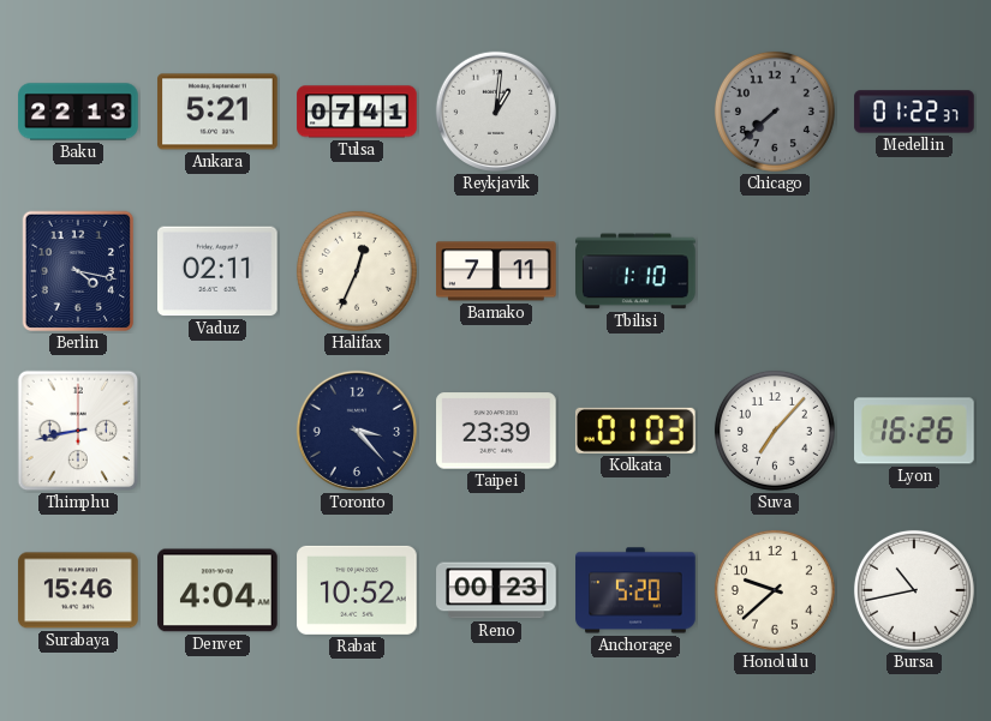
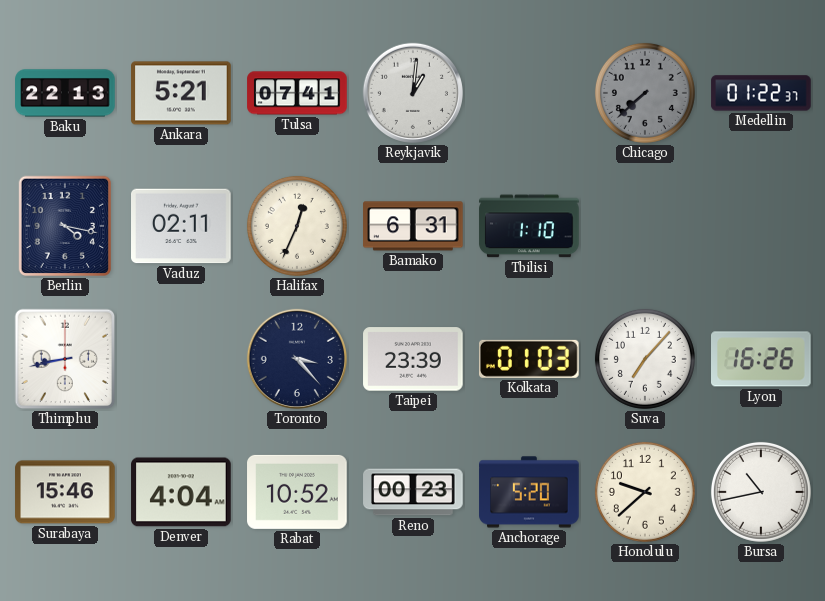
Bamako: 7:11 -> 6:31 (413, 226)
